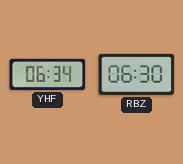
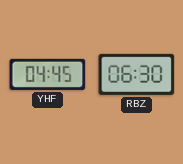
YHF: 06:34 -> 04:45 (48, 74)
